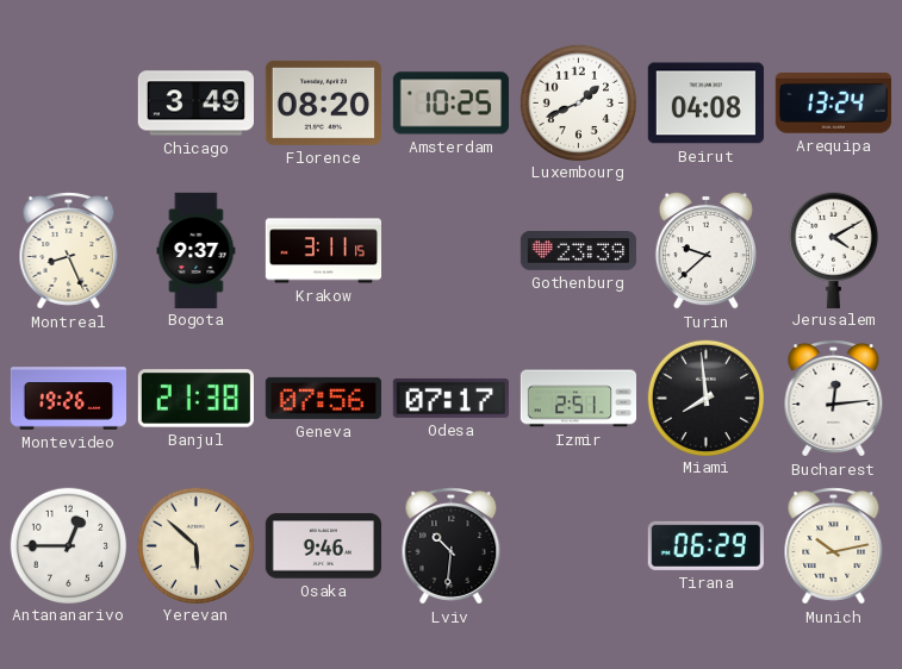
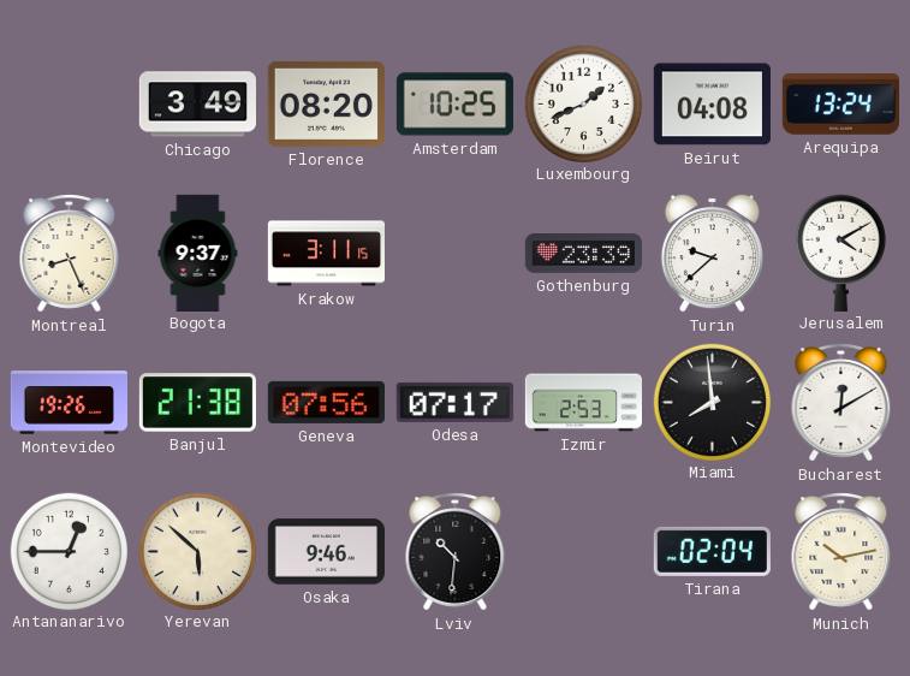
Izmir: 2:51 -> 2:53 (583, 403)
Bucharest: 12:14 -> 12:10 (841, 403)
Tirana: 06:29 -> 02:04 (712, 551)
